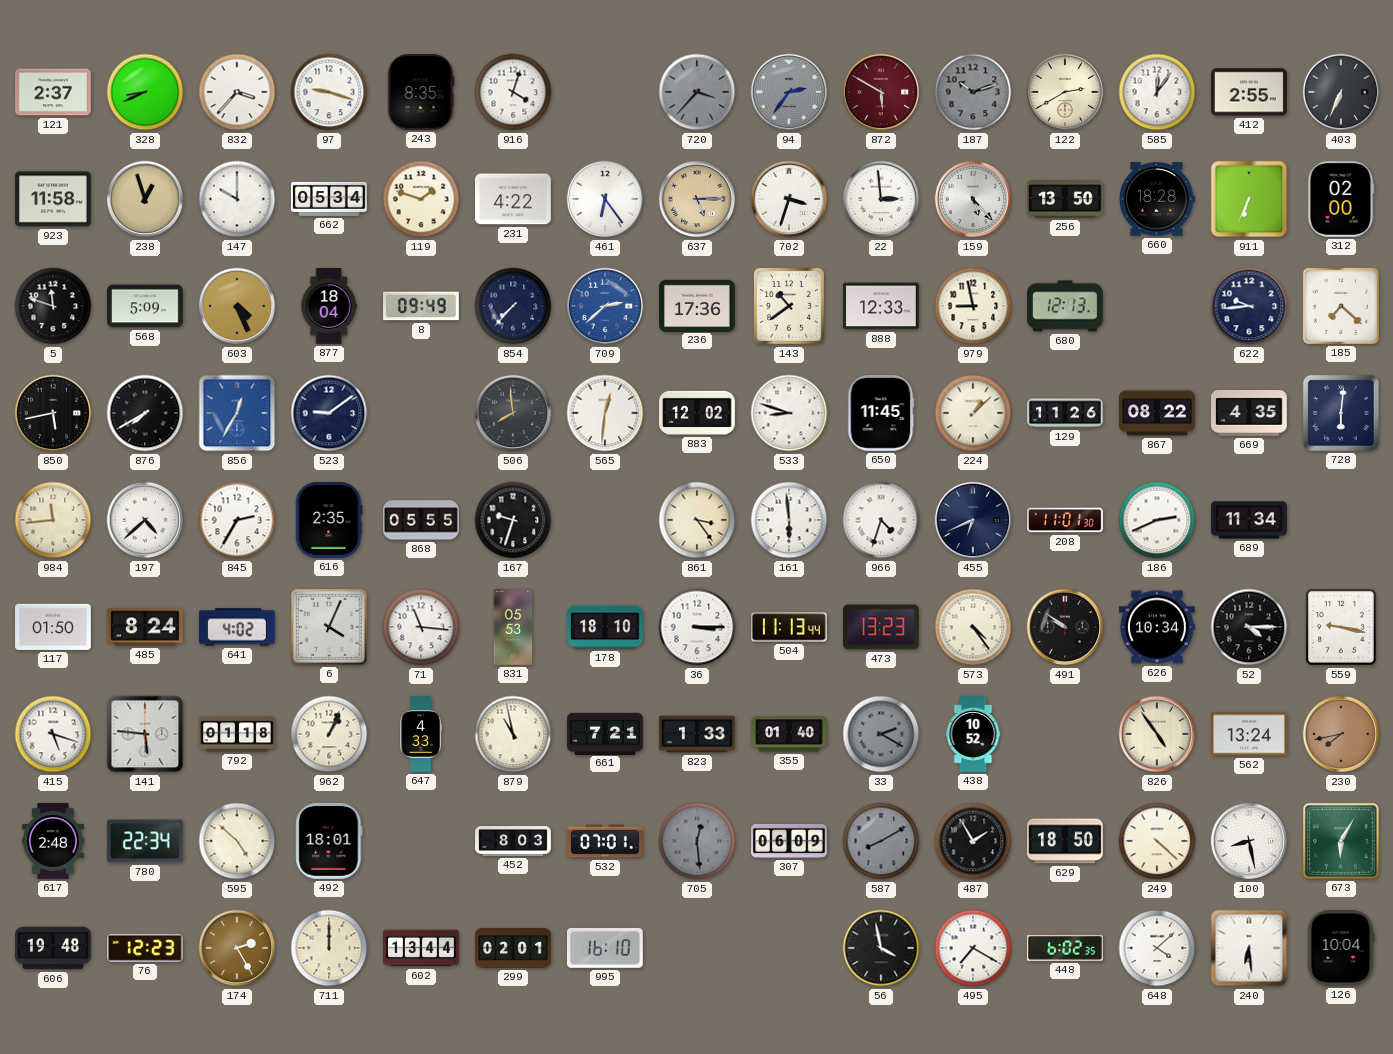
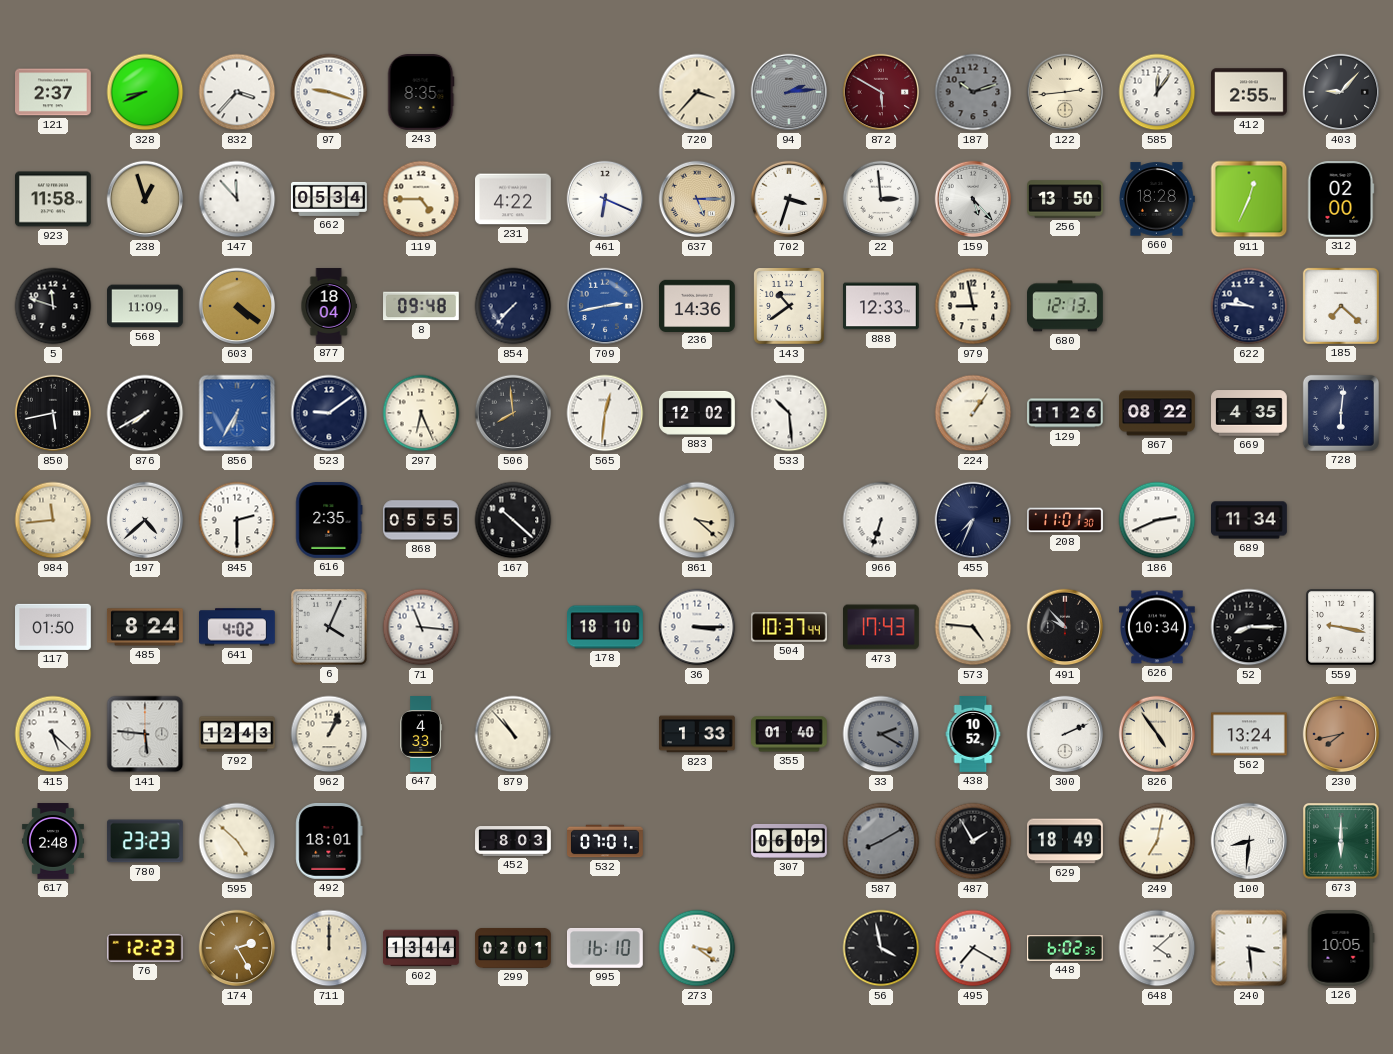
916: 4:03 -> none (513, 92)
720 dial: grey -> cream (697, 92)
94: 2:36 -> 2:14 (789, 92)
122: 2:40 -> 2:44 (1065, 92)
403: 6:34 -> 9:07 (1341, 92)
147: 10:00 -> 11:53 (237, 199)
119: 1:48 -> 4:45 (421, 199)
461: 6:24 -> 6:19 (605, 199)
911: 6:34 -> 12:34 (1249, 199)
568: 5:09 -> 11:09 (146, 306)
603: 4:26 -> 4:21 (237, 306)
8: 09:49 -> 09:48 (422, 306)
709: 2:38 -> 2:43 (605, 306)
236: 17:36 -> 14:36 (698, 305)
622: 9:44 -> 9:46 (1249, 306)
856: 12:35 -> 6:35 (237, 413)
297: none -> 6:26 (421, 413)
533: 8:48 -> 10:29 (789, 413)
650: 11:45 -> none (881, 414)
224: 1:08 -> 1:06 (973, 413)
845: 2:35 -> 2:30 (237, 520)
167: 9:33 -> 10:22 (513, 520)
861: 3:24 -> 3:22 (697, 520)
161: 5:59 -> none (789, 520)
966: 4:33 -> 6:33 (881, 520)
455: 6:41 -> 7:34 (973, 520)
831: 05:53 -> none (513, 627)
504: 11:13 -> 10:37 (790, 627)
473: 13:23 -> 17:43 (882, 627)
573: 4:24 -> 4:46 (973, 627)
491: 9:51 -> 9:53 (1065, 627)
52: 4:15 -> 8:15 (1249, 627)
415: 5:18 -> 5:22 (53, 734)
792: 01:18 -> 12:43 (237, 734)
879: 10:58 -> 10:53 (513, 734)
661: 7:21 -> none (606, 733)
300: none -> 2:11 (1065, 734)
780: 22:34 -> 23:23 (145, 841)
705: 12:29 -> none (697, 841)
629: 18:50 -> 18:49 (1066, 841)
249: 4:22 -> 7:02 (1157, 841)
100: 8:28 -> 8:31 (1249, 841)
673: 6:05 -> 6:00 (1341, 841)
606: 19:48 -> none (54, 948)
273: none -> 3:21 (697, 948)
240: 6:29 -> 3:29 (1249, 948)
126: 10:04 -> 10:05 (1341, 949)
